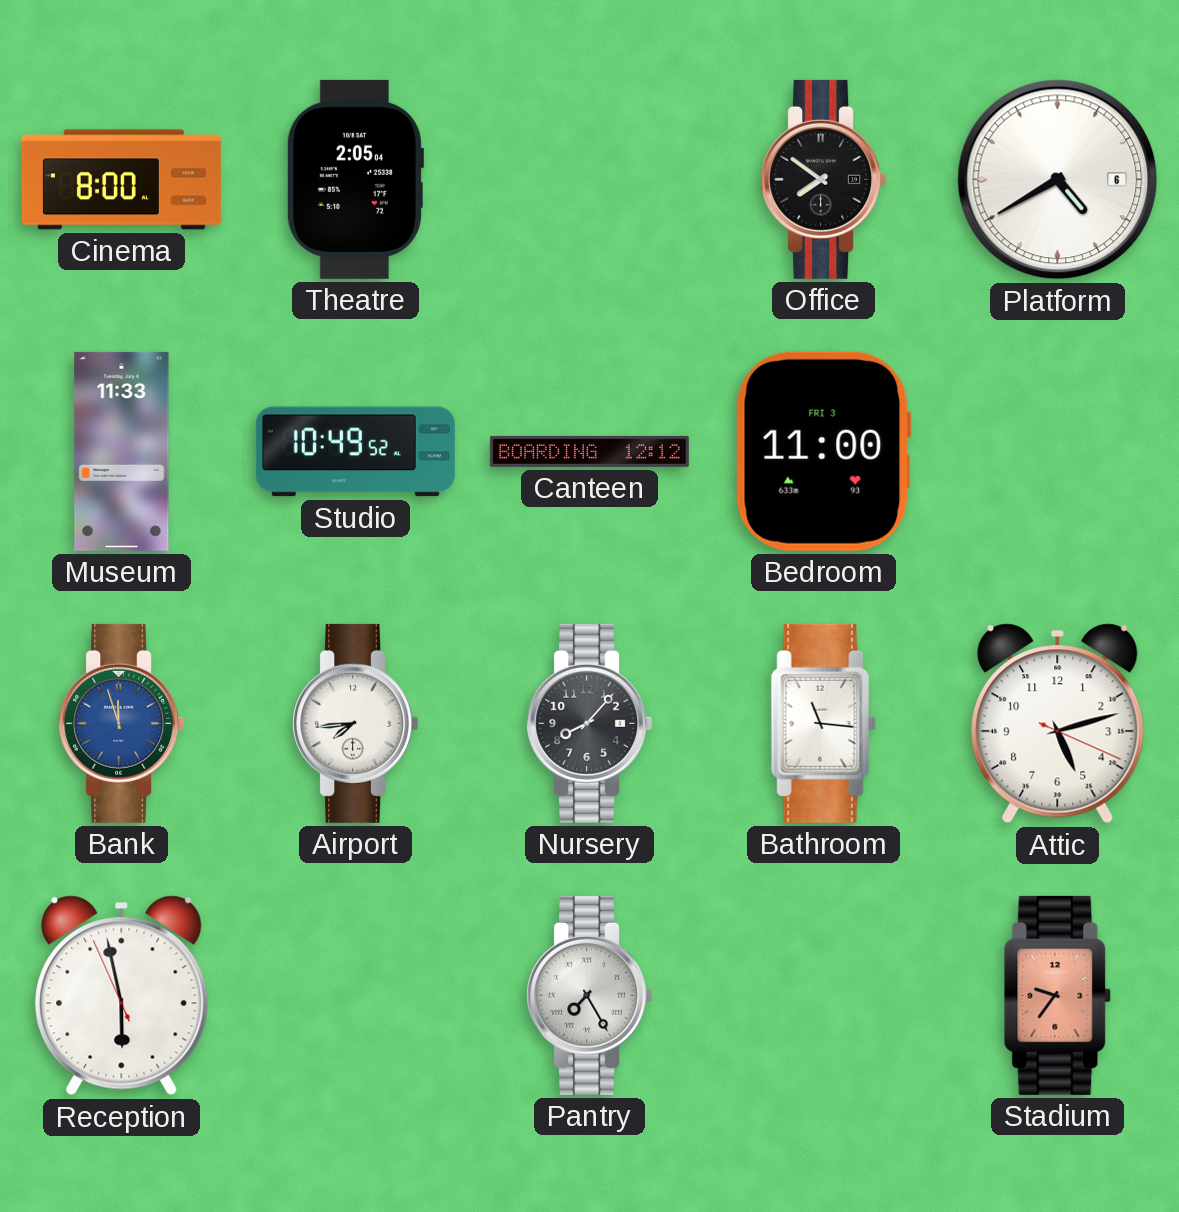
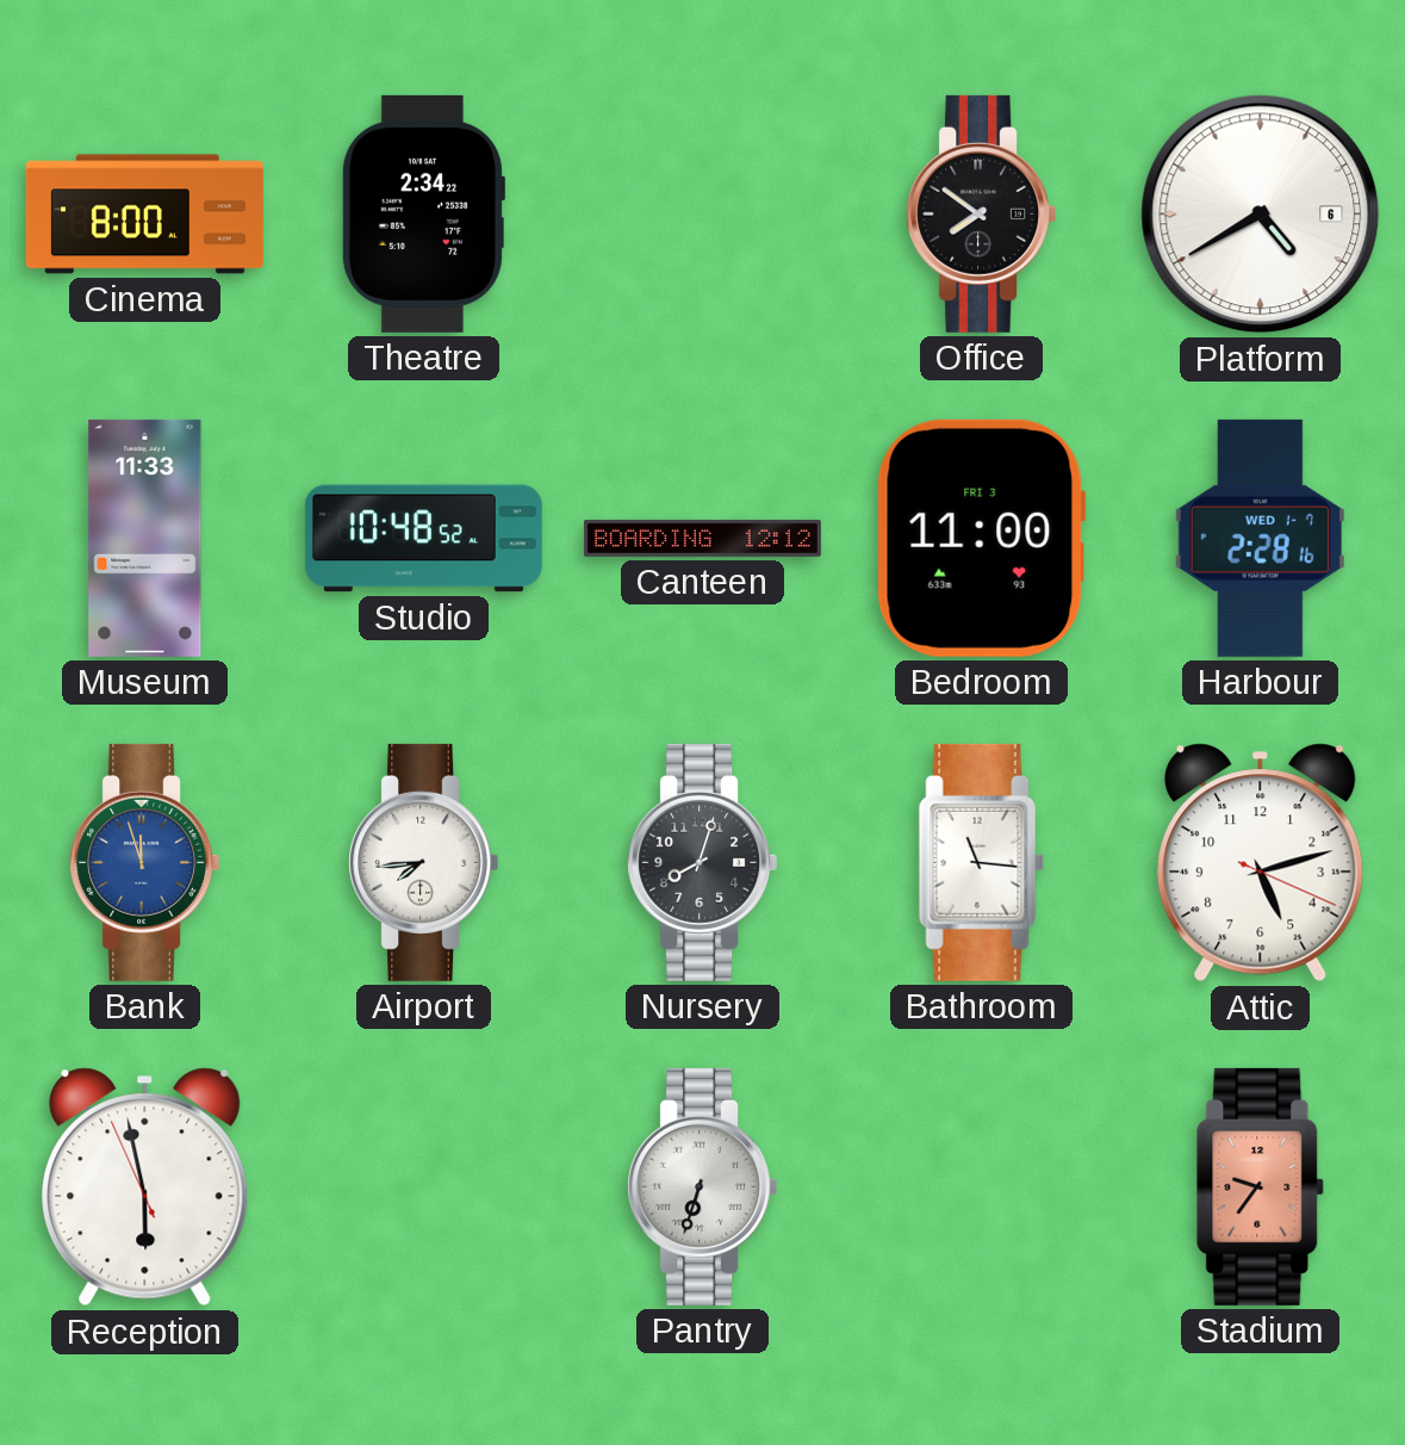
Theatre: 2:05 -> 2:34 (423, 213)
Studio: 10:49 -> 10:48 (423, 539)
Harbour: none -> 2:28 (1260, 538)
Nursery: 8:07 -> 8:03 (703, 862)
Pantry: 7:25 -> 6:33 (703, 1186)
